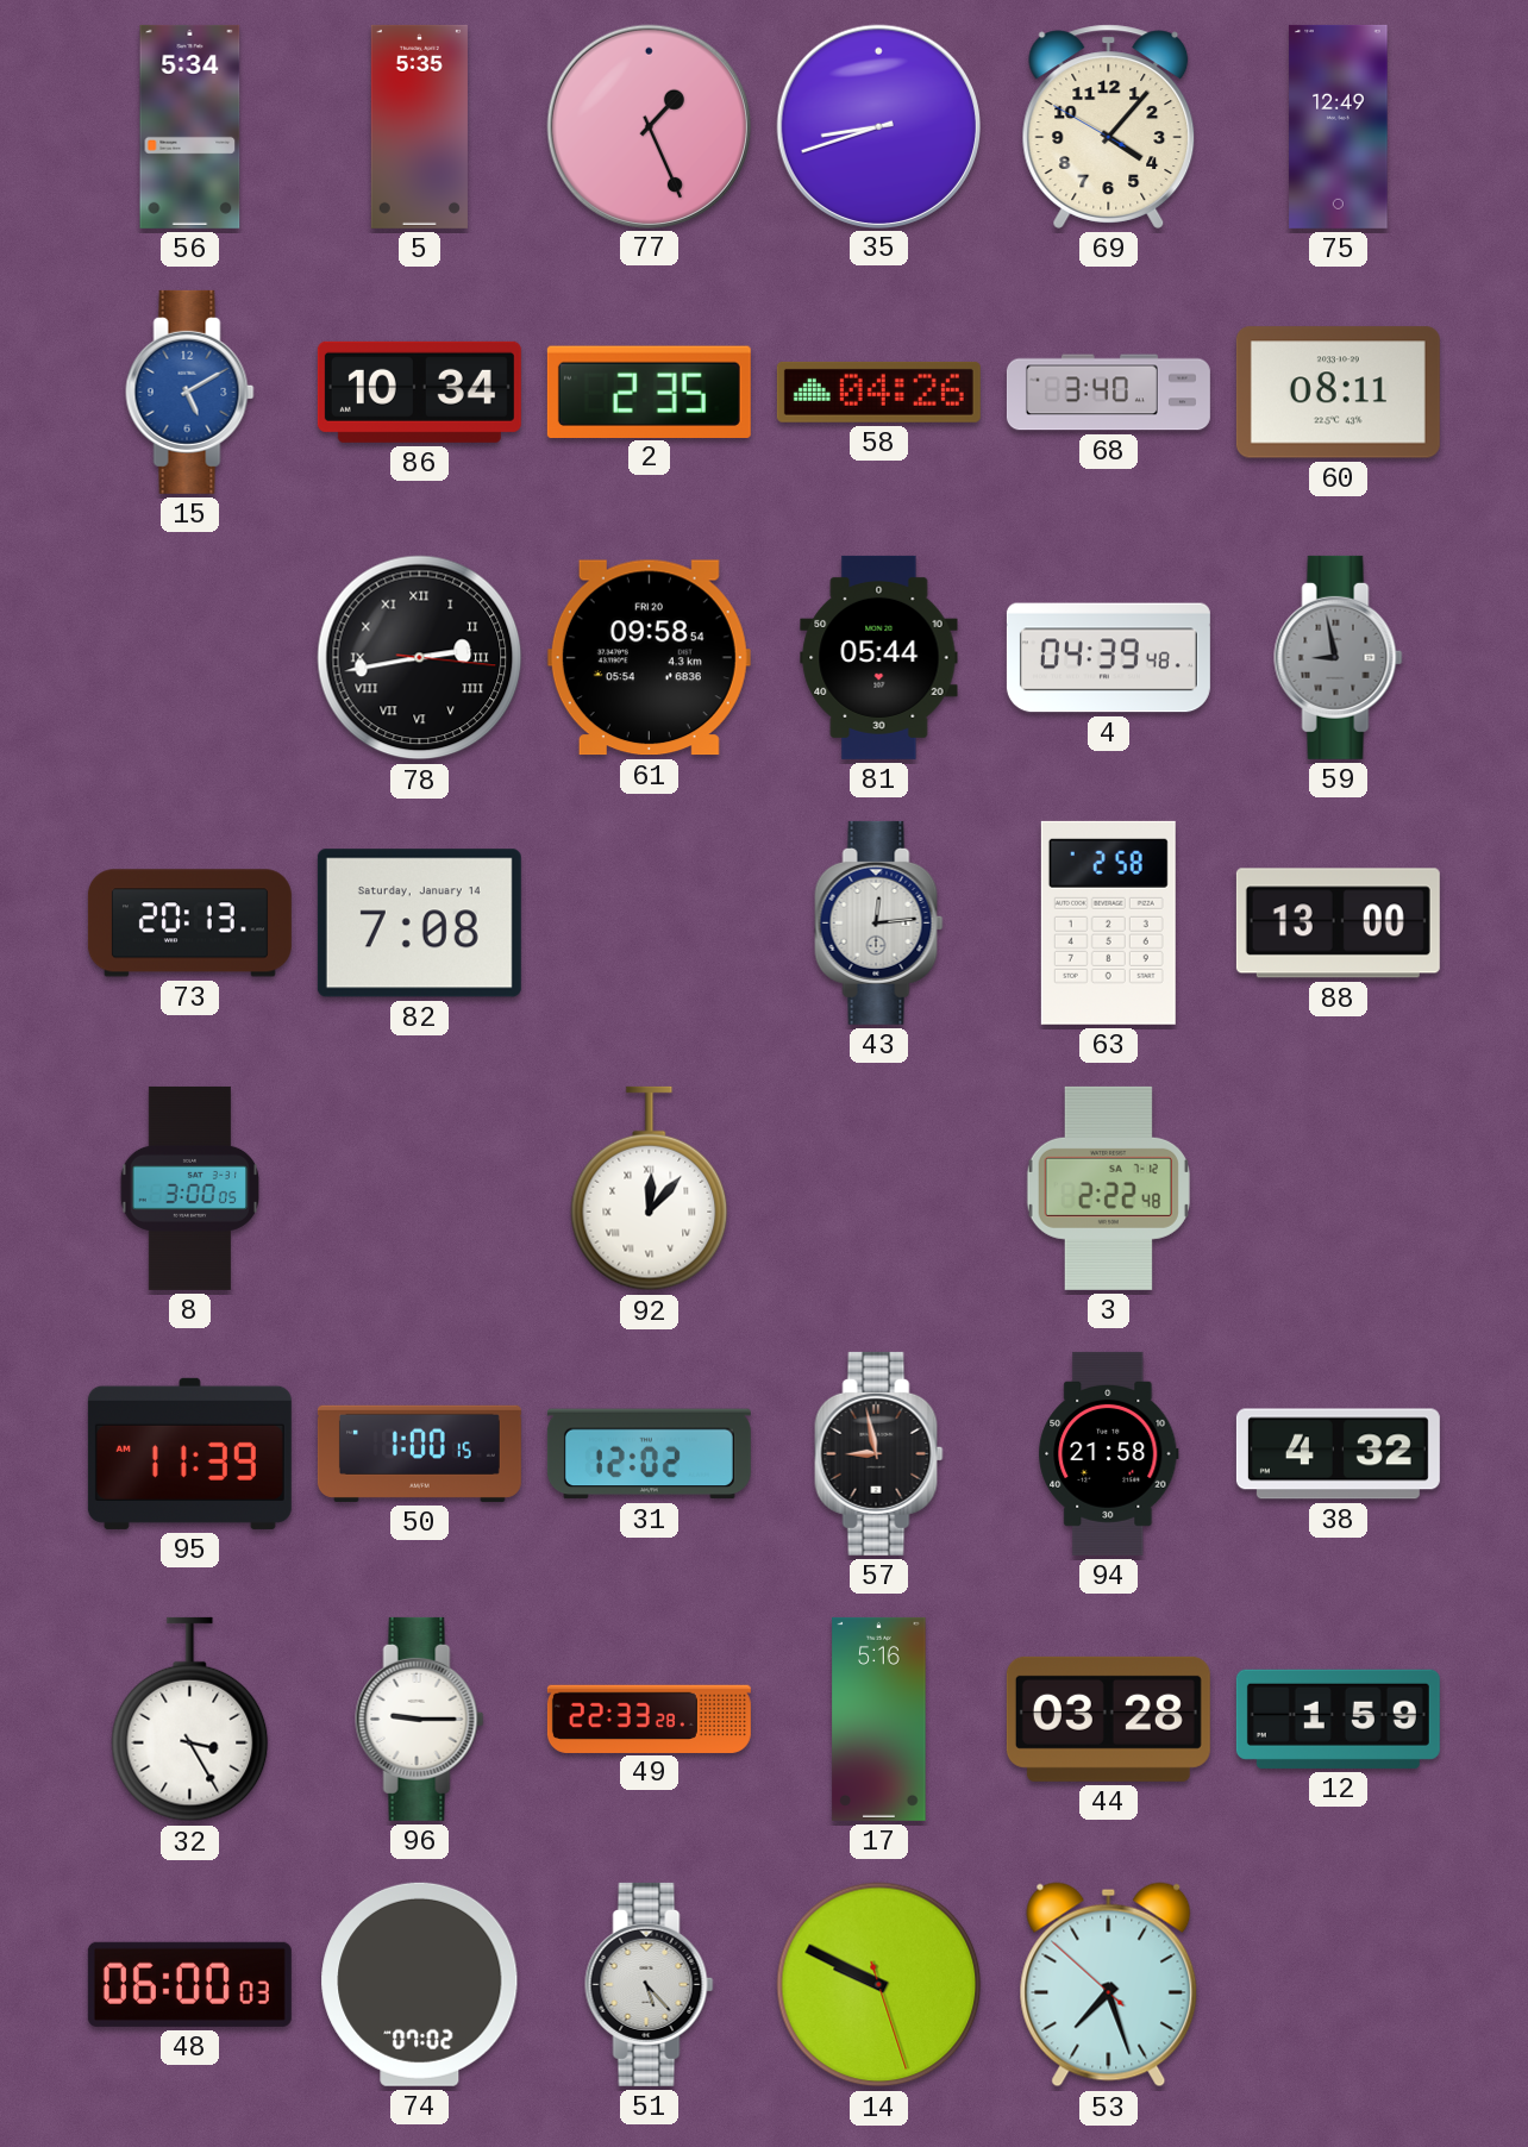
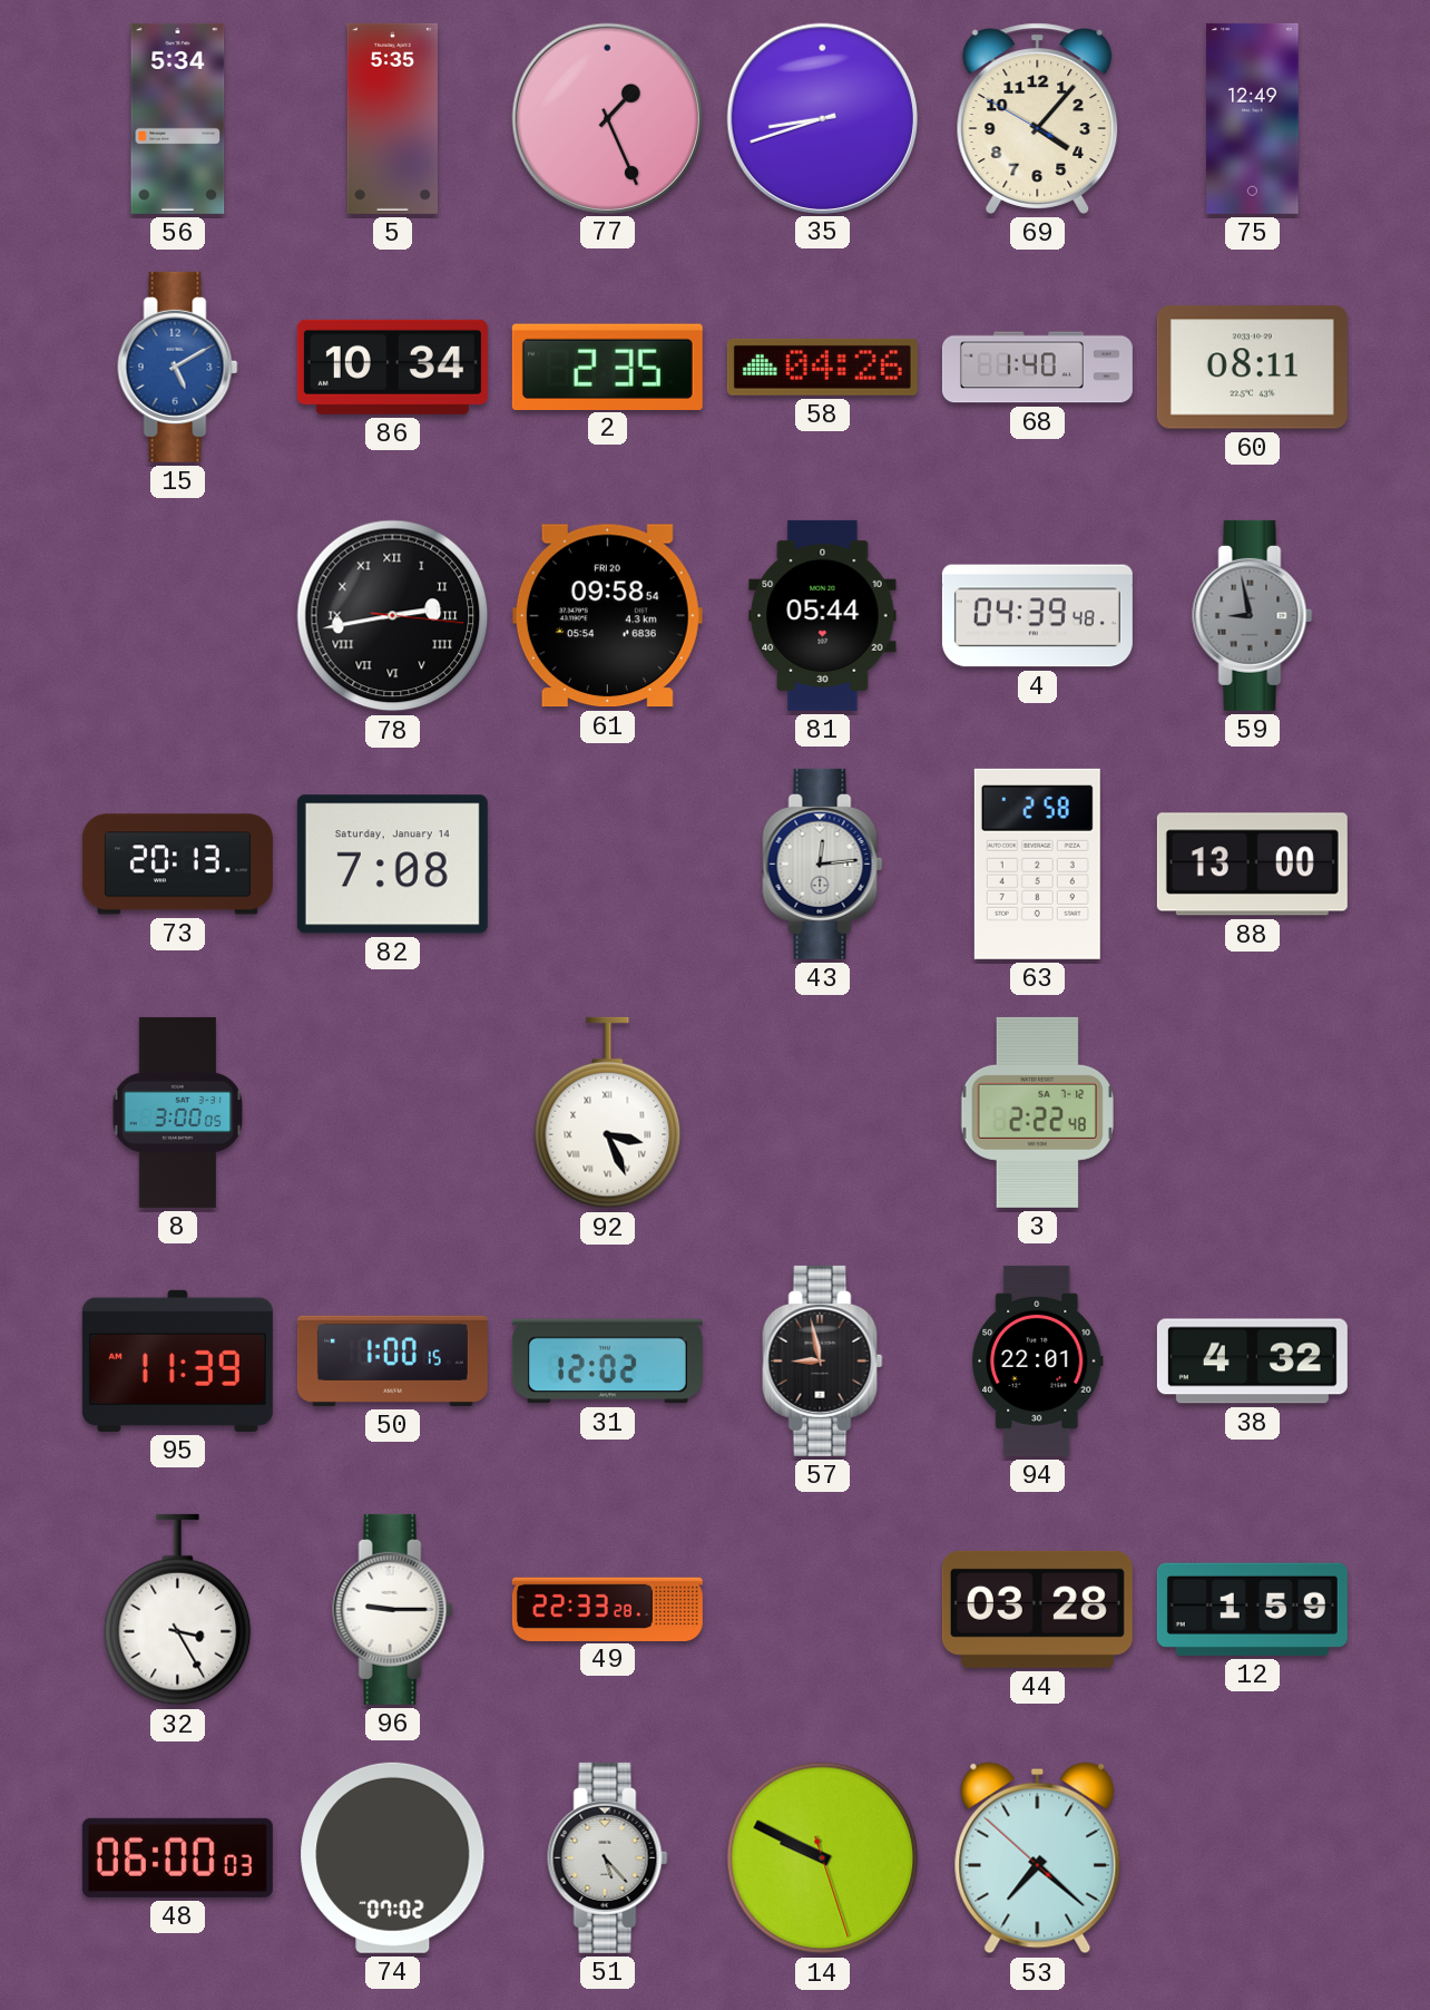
68: 3:40 -> 1:40 (1037, 368)
92: 12:07 -> 3:26 (608, 1113)
94: 21:58 -> 22:01 (1038, 1360)
17: 5:16 -> none (879, 1719)
53: 7:26 -> 7:21 (1038, 1858)
